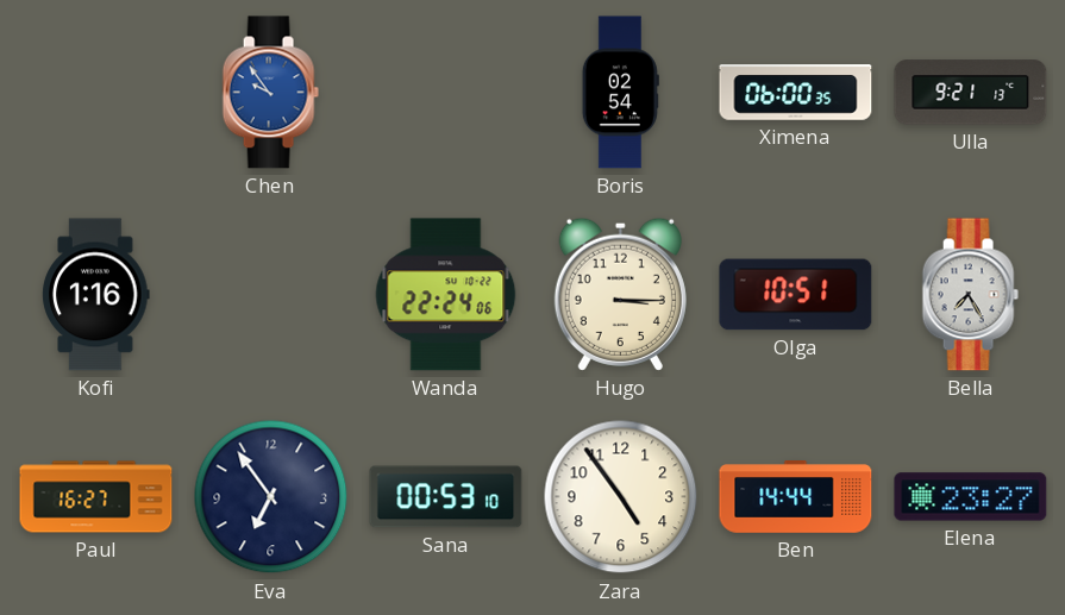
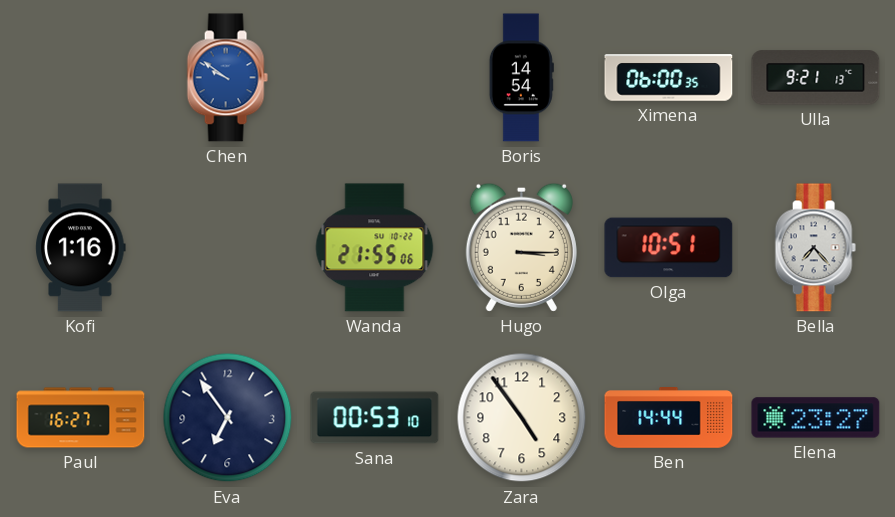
Chen: 9:54 -> 9:51 (227, 78)
Boris: 02:54 -> 14:54 (521, 78)
Wanda: 22:24 -> 21:55 (375, 248)
Bella: 7:25 -> 7:23 (815, 248)
